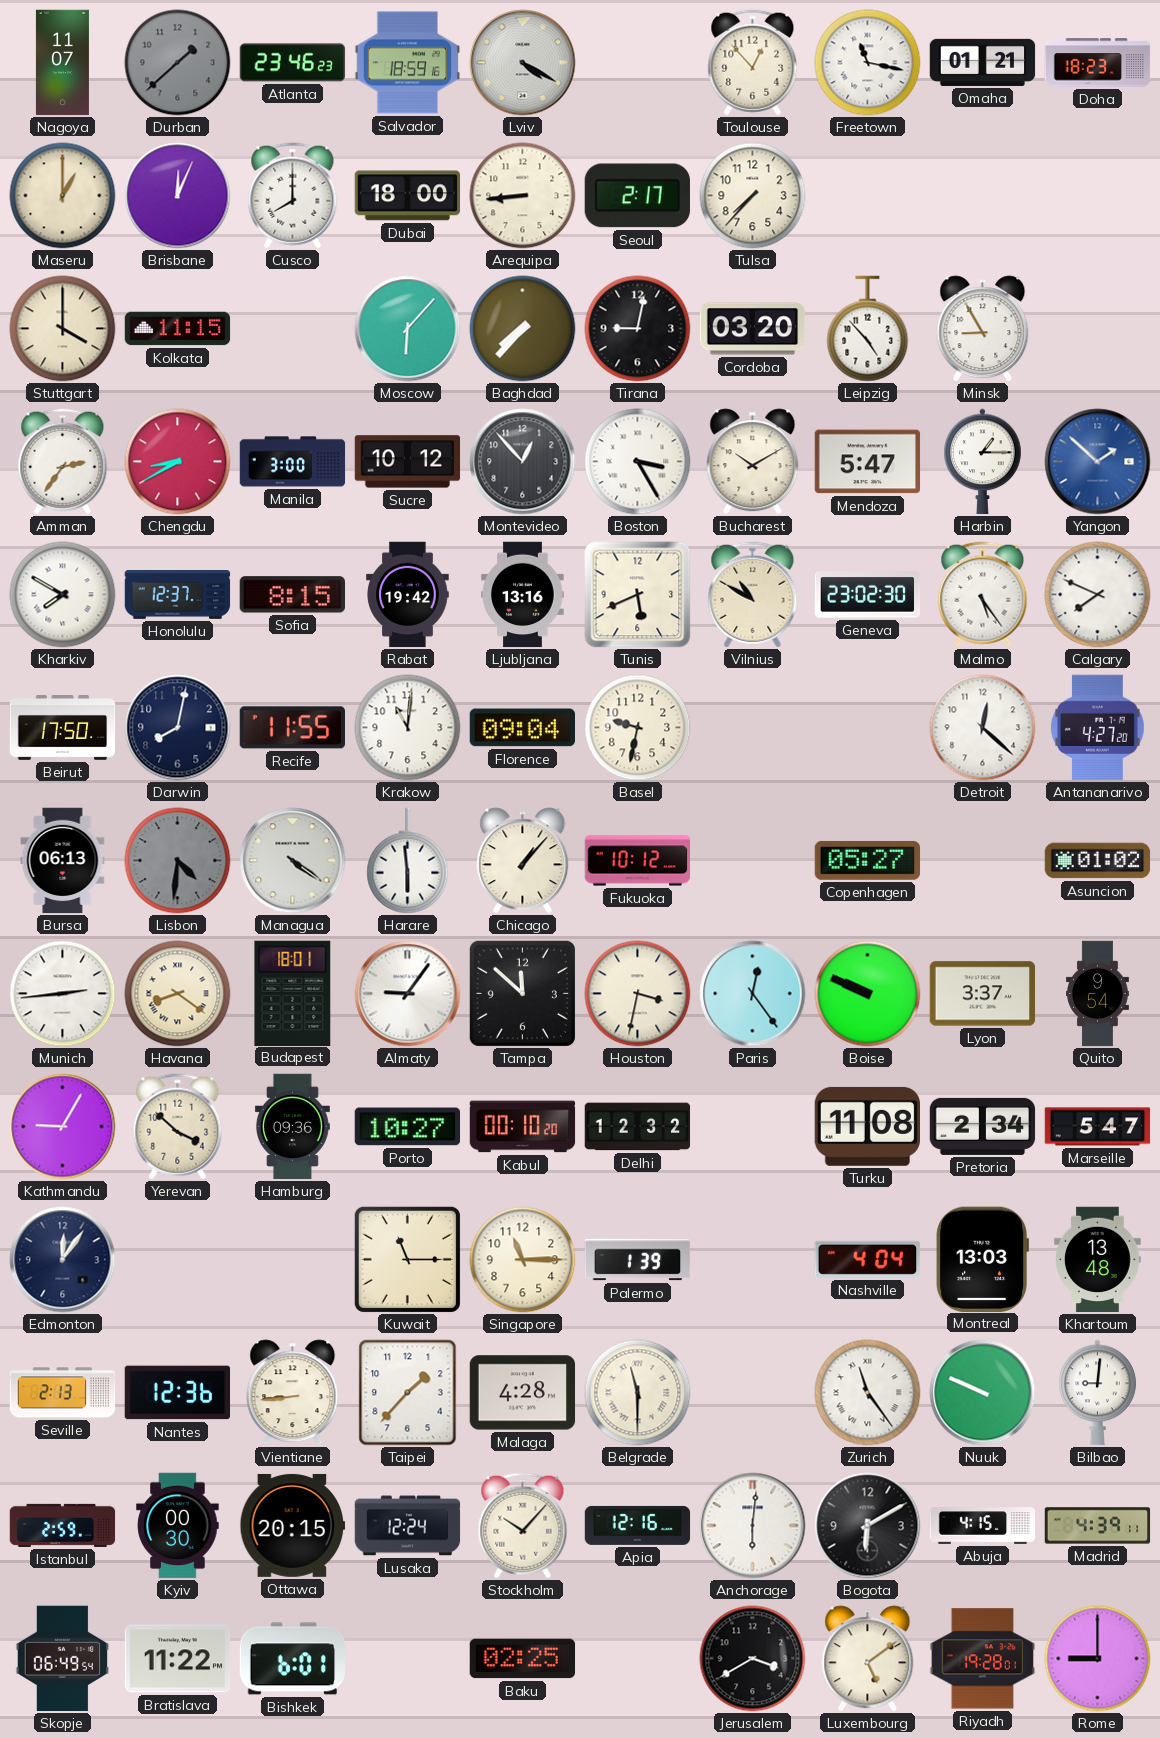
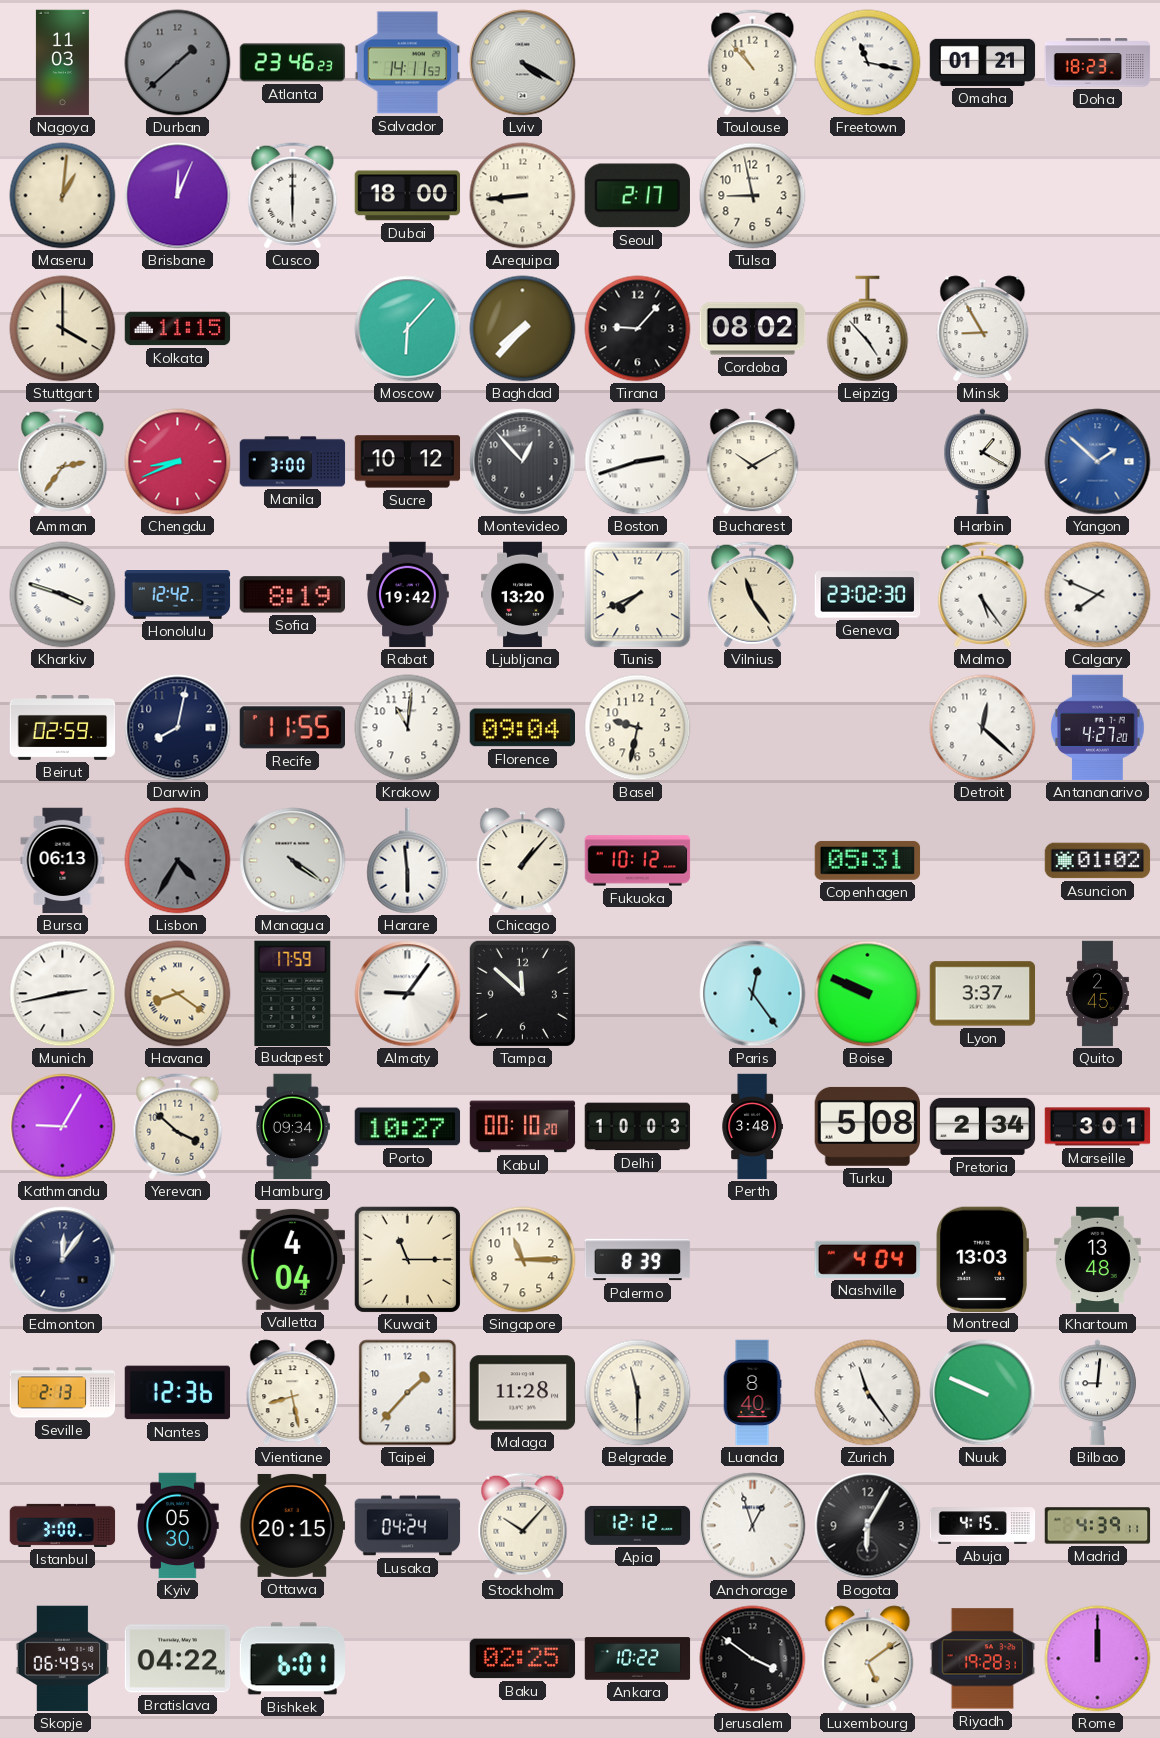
Nagoya: 11:07 -> 11:03 (62, 63)
Salvador: 18:59 -> 14:11 (408, 63)
Toulouse: 12:53 -> 10:53 (753, 63)
Maseru: 1:00 -> 1:01 (63, 196)
Cusco: 8:00 -> 6:00 (293, 196)
Tulsa: 7:37 -> 8:58 (753, 196)
Tirana: 9:02 -> 9:07 (638, 329)
Cordoba: 03:20 -> 08:02 (753, 329)
Chengdu: 8:40 -> 8:41 (178, 462)
Boston: 3:25 -> 2:42 (638, 462)
Mendoza: 5:47 -> none (868, 462)
Harbin: 1:15 -> 1:20 (983, 462)
Kharkiv: 7:50 -> 3:48 (63, 595)
Honolulu: 12:37 -> 12:42 (178, 595)
Sofia: 8:15 -> 8:19 (292, 595)
Ljubljana: 13:16 -> 13:20 (523, 595)
Tunis: 5:41 -> 7:41 (638, 595)
Vilnius: 10:50 -> 11:24 (753, 595)
Beirut: 17:50 -> 02:59 (63, 728)
Lisbon: 4:31 -> 4:35 (178, 861)
Copenhagen: 05:27 -> 05:31 (868, 860)
Munich: 2:44 -> 2:43 (63, 994)
Budapest: 18:01 -> 17:59 (293, 993)
Houston: 3:32 -> none (638, 994)
Quito: 9:54 -> 2:45 (1098, 994)
Hamburg: 09:36 -> 09:34 (292, 1127)
Delhi: 12:32 -> 10:03 (638, 1127)
Perth: none -> 3:48 (752, 1127)
Turku: 11:08 -> 5:08 (867, 1126)
Marseille: 5:47 -> 3:01 (1098, 1127)
Valletta: none -> 4:04 (293, 1259)
Palermo: 1:39 -> 8:39 (638, 1260)
Vientiane: 8:44 -> 8:28 (293, 1393)
Malaga: 4:28 -> 11:28 (523, 1393)
Luanda: none -> 8:40 (752, 1393)
Istanbul: 2:59 -> 3:00 (63, 1525)
Kyiv: 00:30 -> 05:30 (178, 1526)
Lusaka: 12:24 -> 04:24 (408, 1526)
Apia: 12:16 -> 12:12 (638, 1525)
Anchorage: 6:01 -> 12:57 (753, 1526)
Bogota: 6:10 -> 6:05 (868, 1526)
Bratislava: 11:22 -> 04:22 (178, 1659)
Ankara: none -> 10:22 (638, 1659)
Jerusalem: 3:40 -> 3:51 (753, 1659)
Riyadh: 19:28:01 -> 19:28:31 (983, 1659)
Rome: 9:00 -> 12:00 (1098, 1659)
